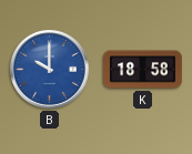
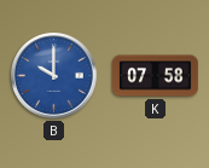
K: 18:58 -> 07:58 (156, 76)
